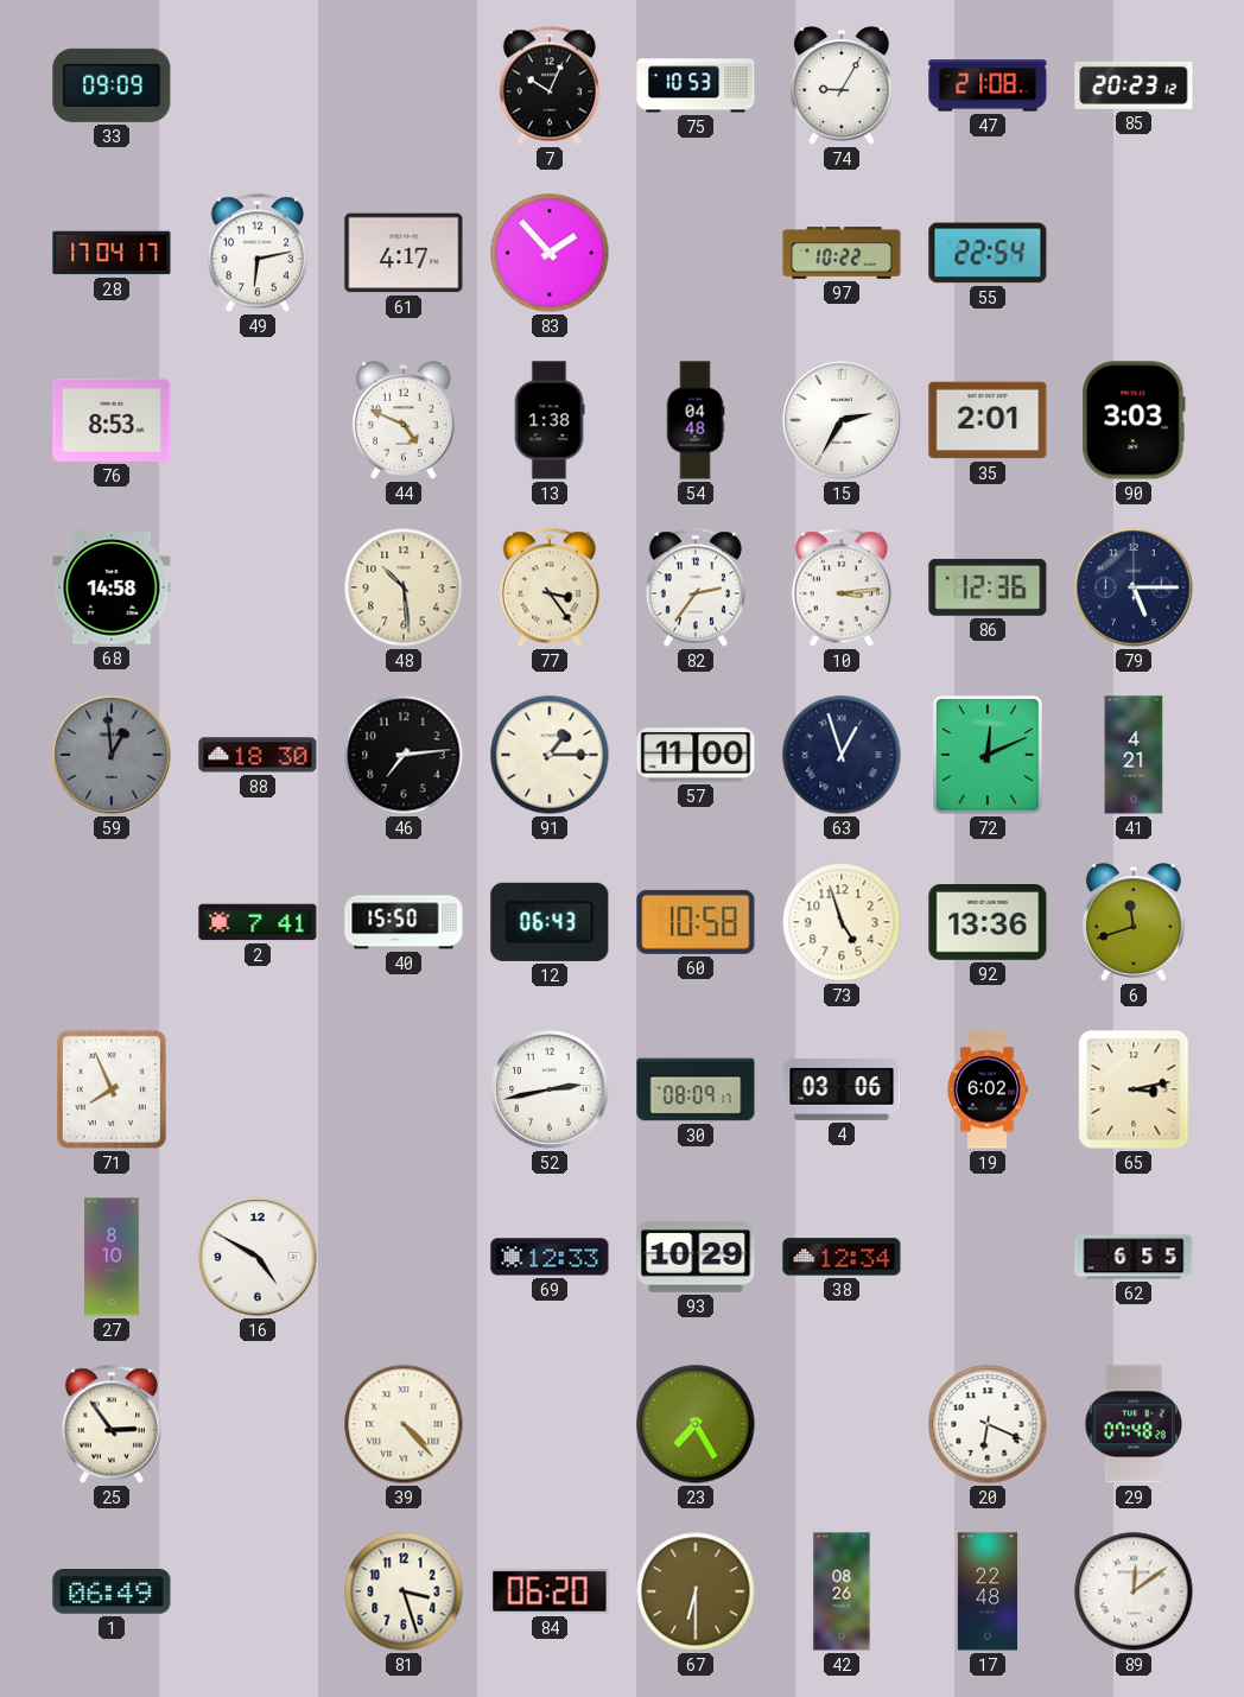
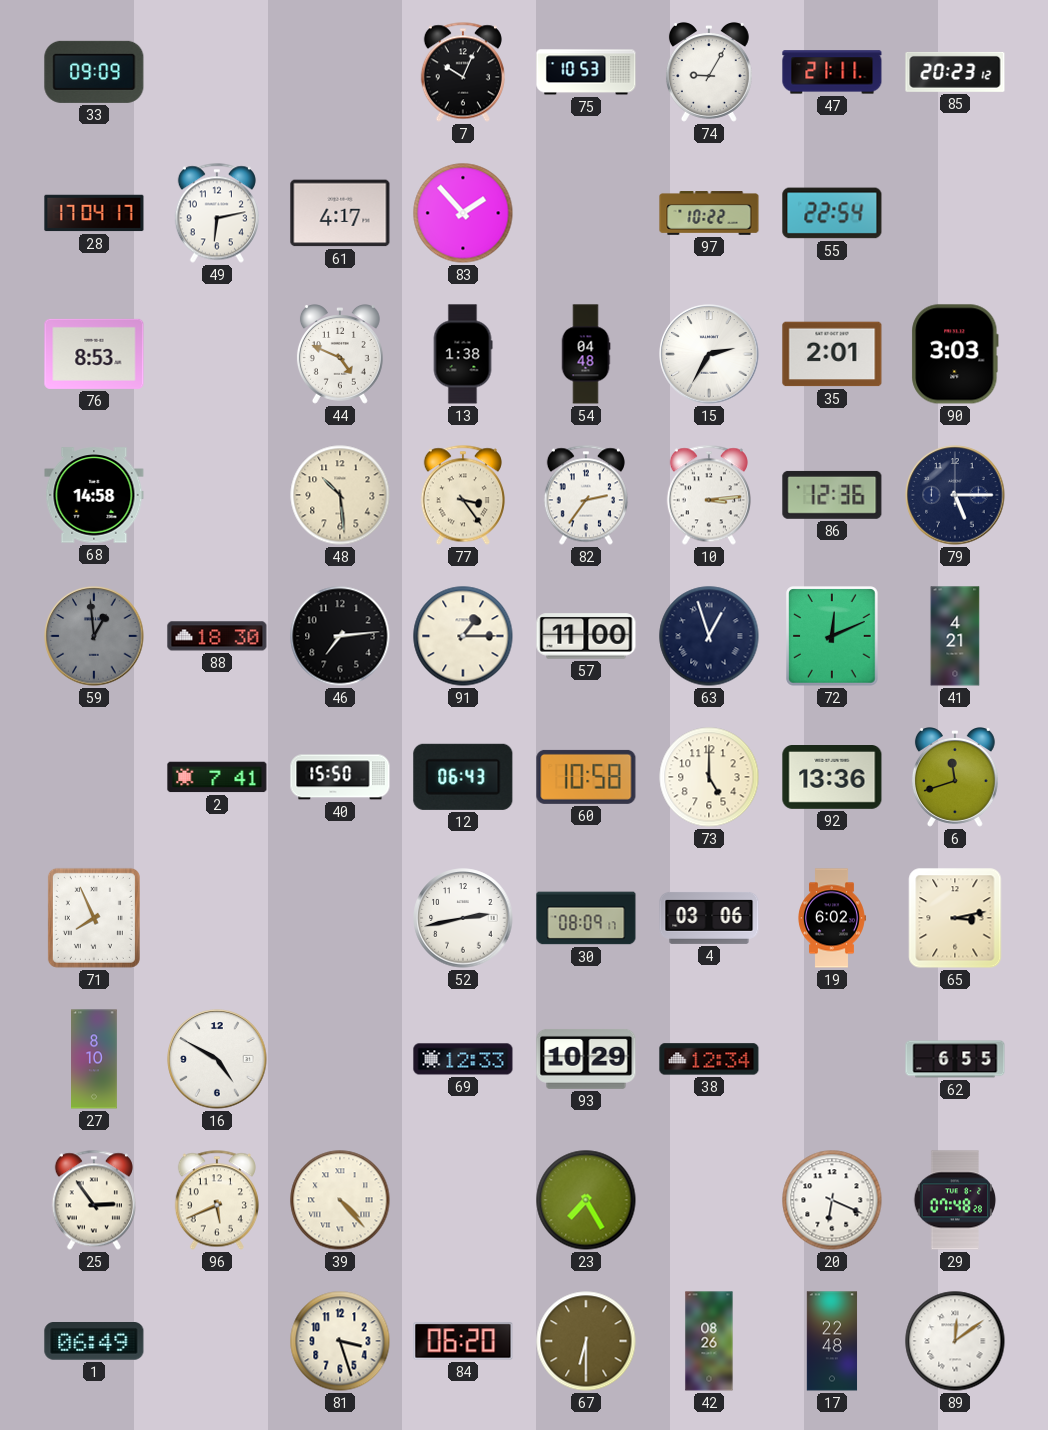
47: 21:08 -> 21:11 (832, 72)
73: 4:57 -> 5:00 (709, 777)
96: none -> 5:41 (217, 1200)
